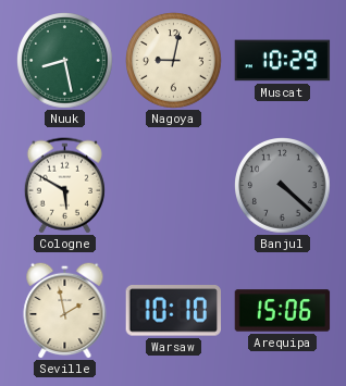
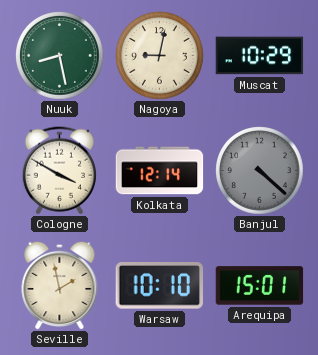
Cologne: 5:50 -> 3:50 (59, 171)
Kolkata: none -> 12:14 (160, 171)
Arequipa: 15:06 -> 15:01 (260, 286)
